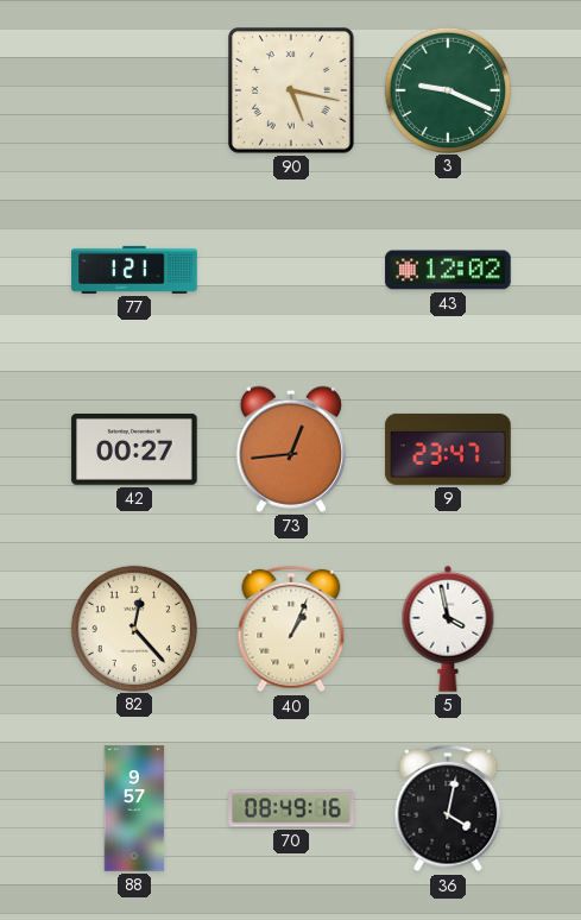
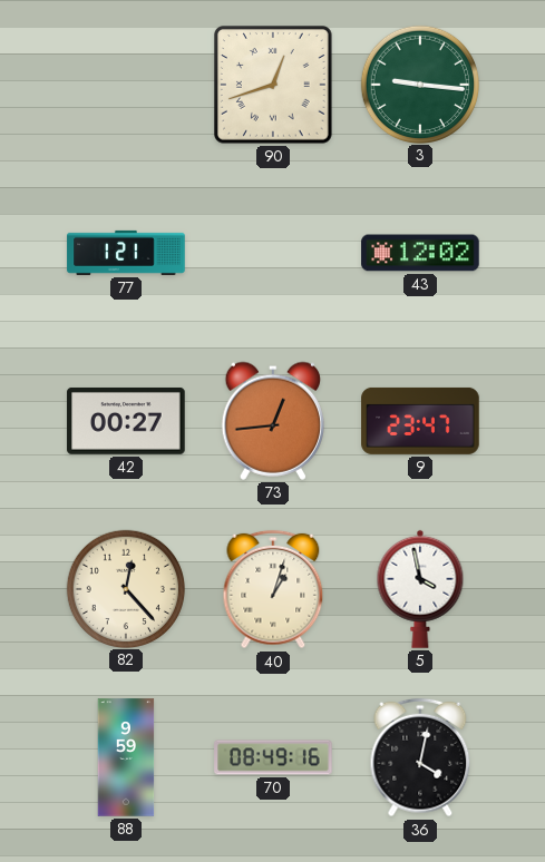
90: 5:17 -> 12:42 (274, 86)
3: 9:19 -> 9:16 (419, 84)
40: 1:04 -> 1:03 (273, 589)
88: 9:57 -> 9:59 (126, 757)
